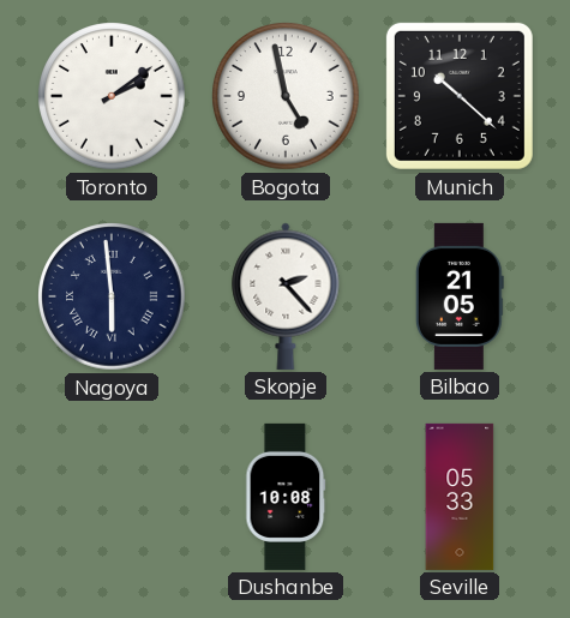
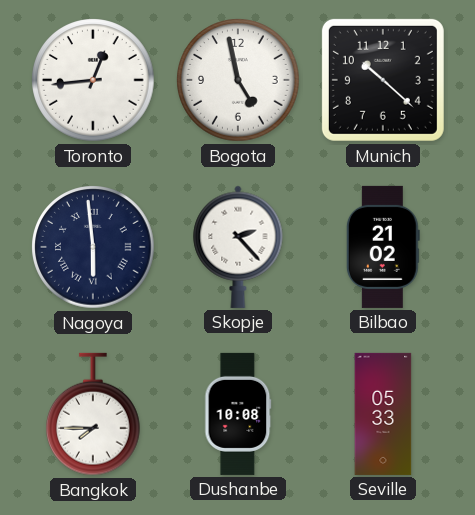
Toronto: 2:09 -> 12:44 (93, 80)
Bilbao: 21:05 -> 21:02 (383, 247)
Bangkok: none -> 7:45 (94, 414)
